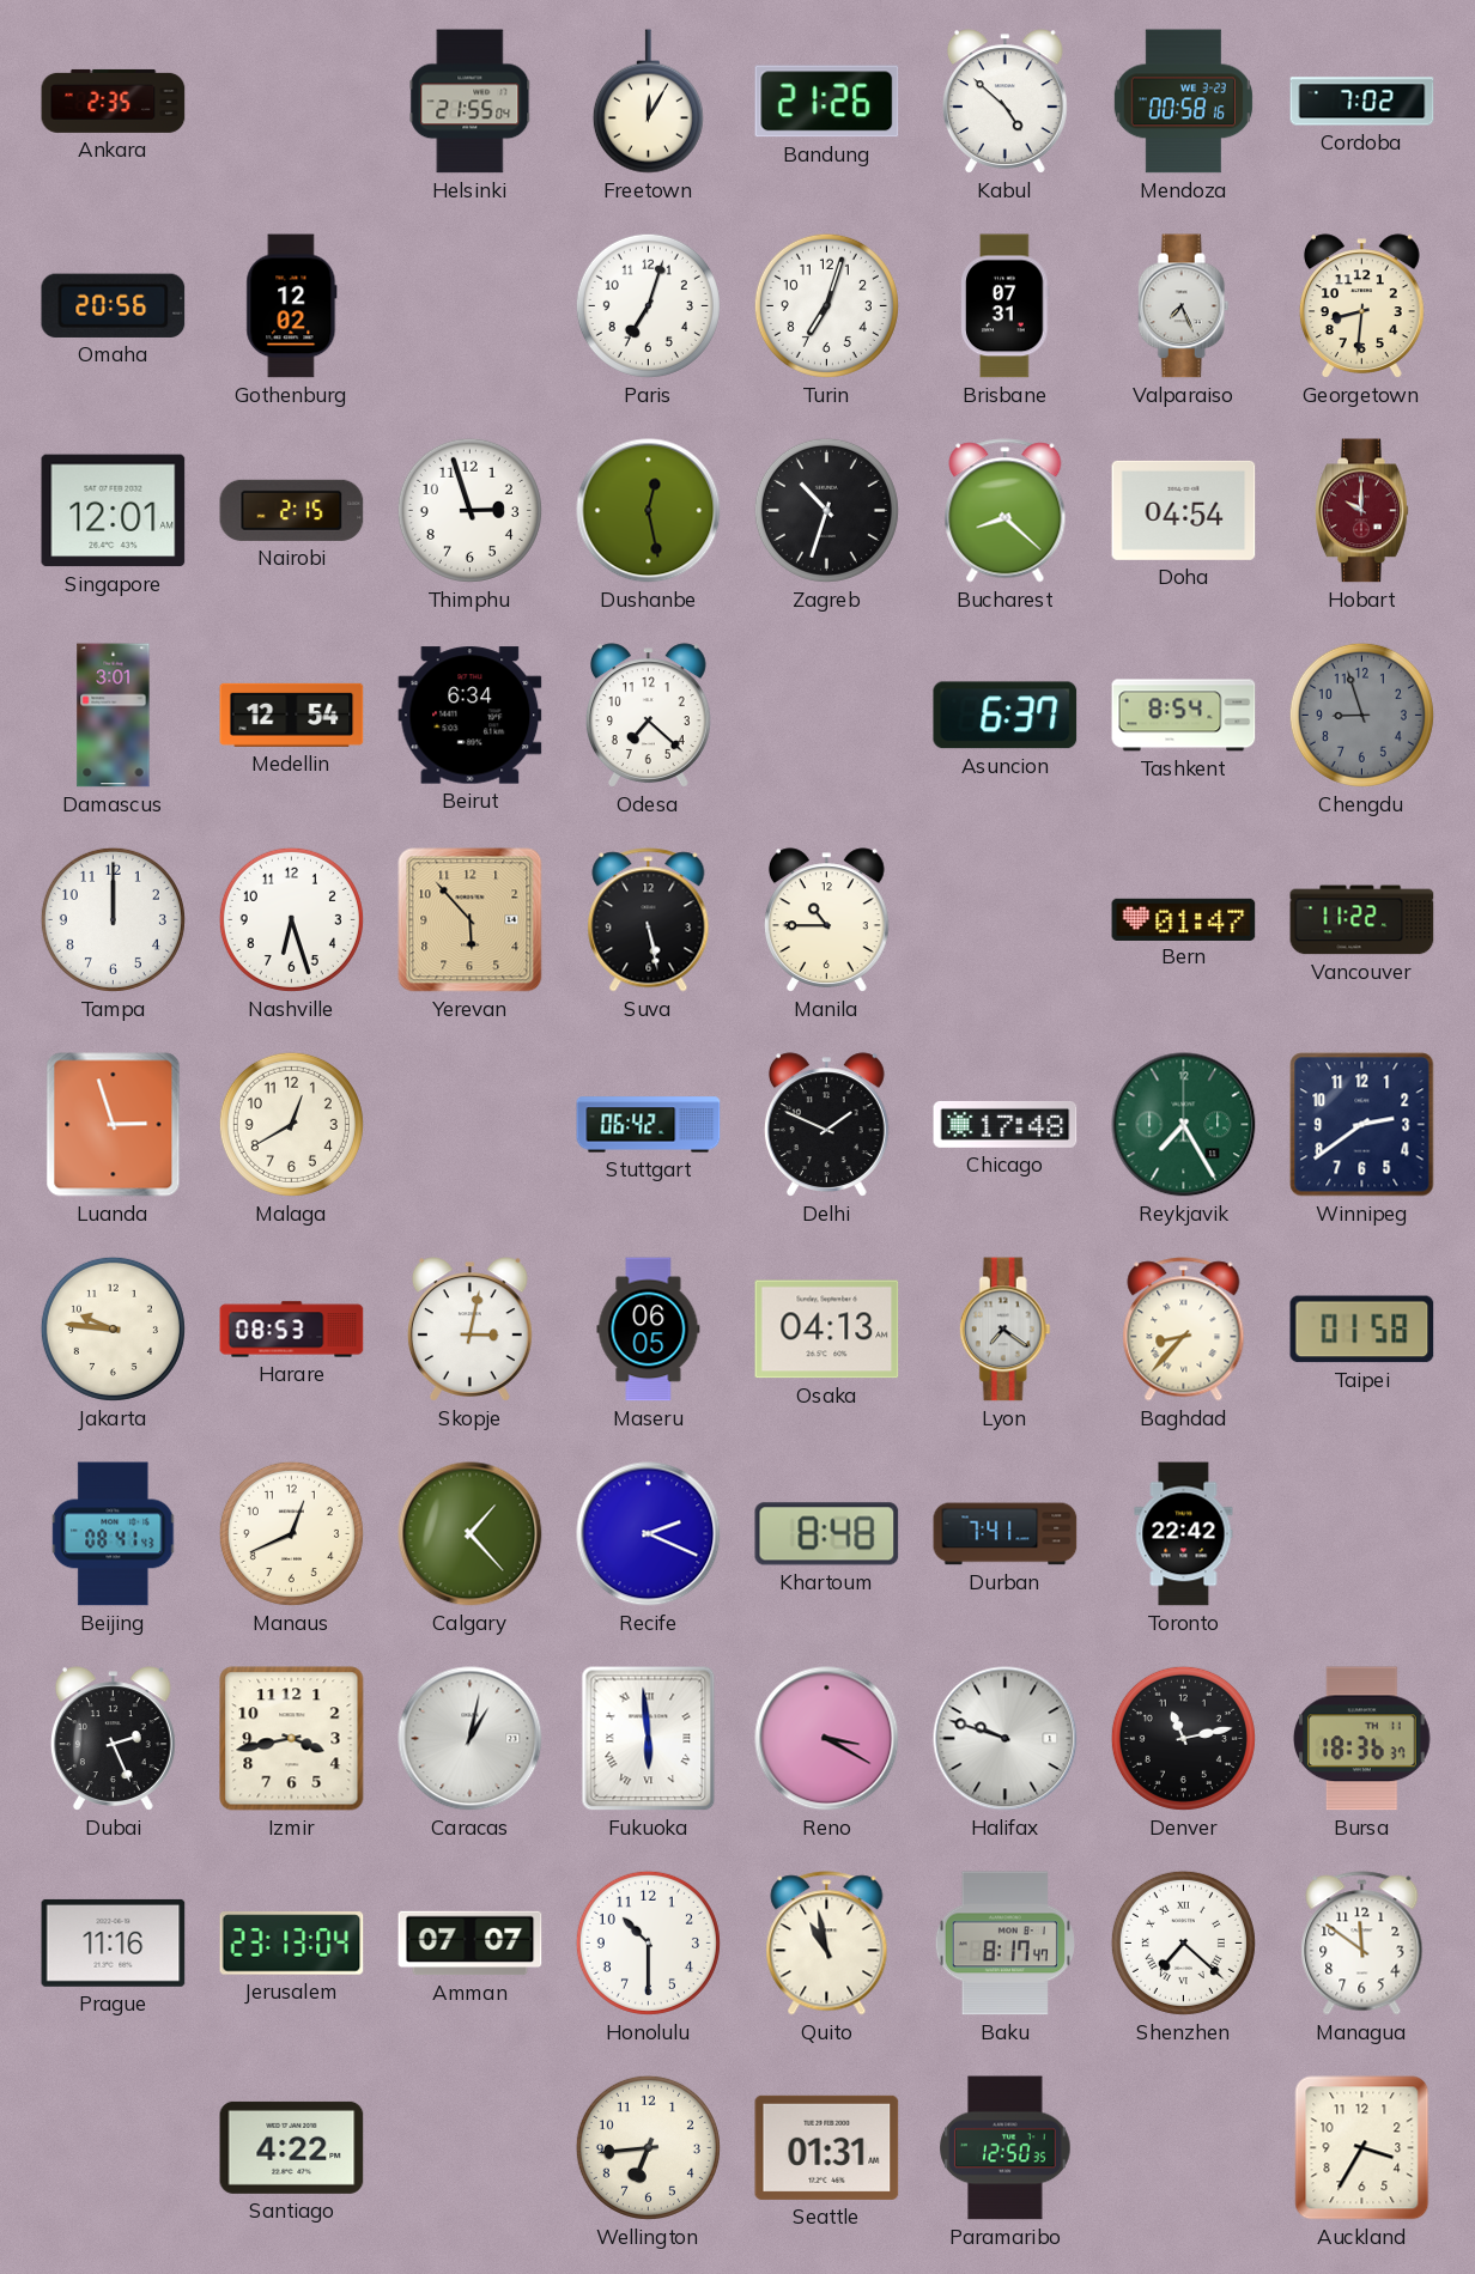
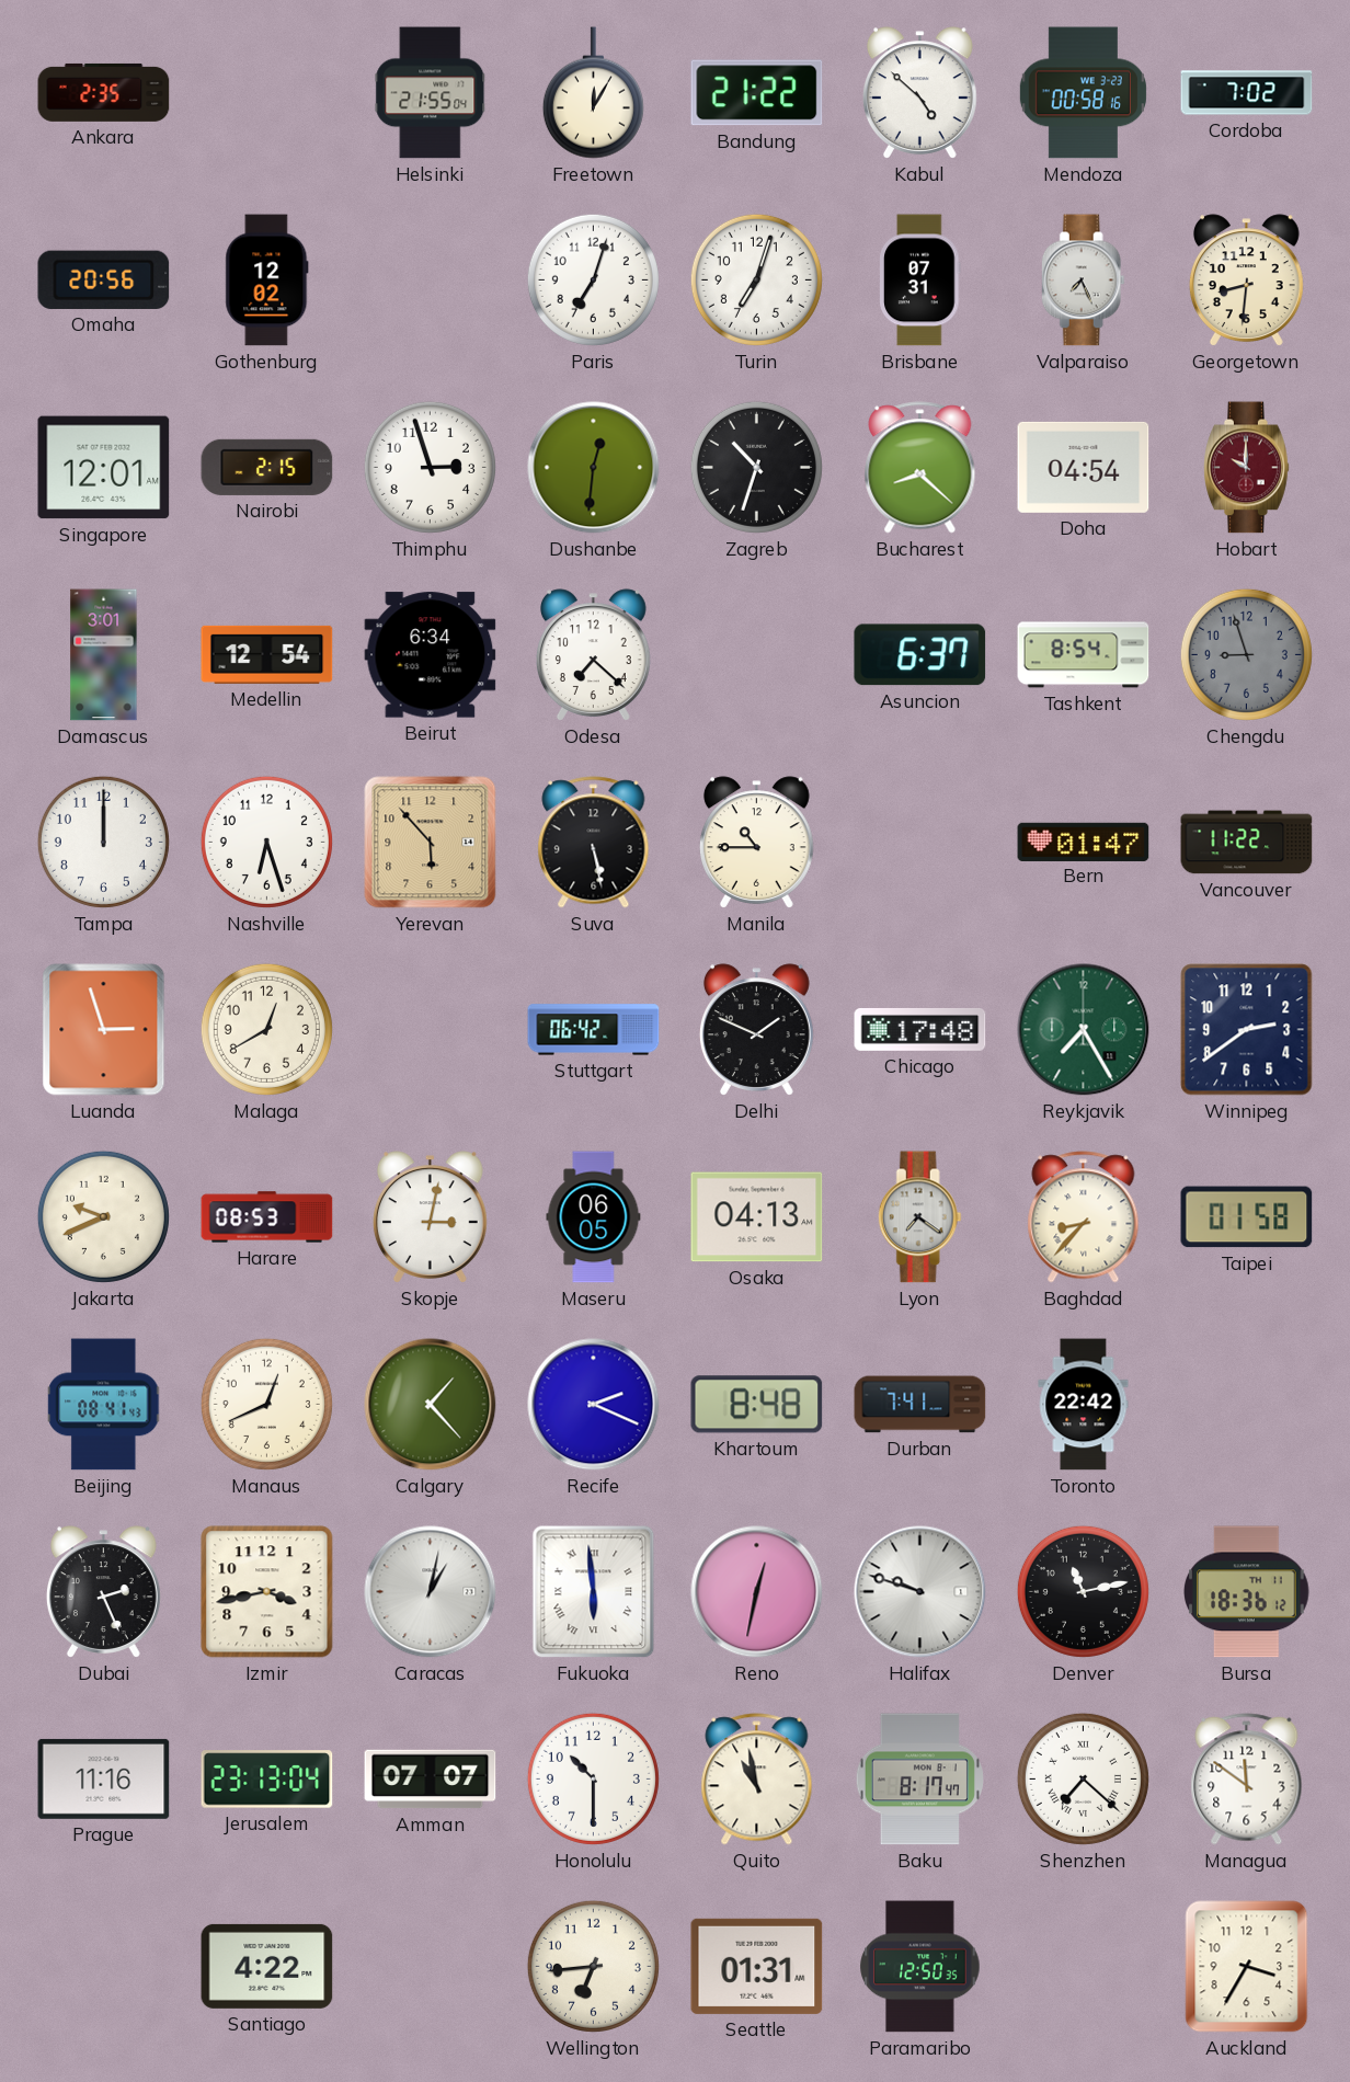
Bandung: 21:26 -> 21:22 (757, 93)
Dushanbe: 12:28 -> 12:31 (594, 468)
Jakarta: 9:46 -> 9:41 (103, 1216)
Reno: 3:20 -> 12:32 (757, 1592)
Bursa: 18:36:37 -> 18:36:12 (1247, 1592)
